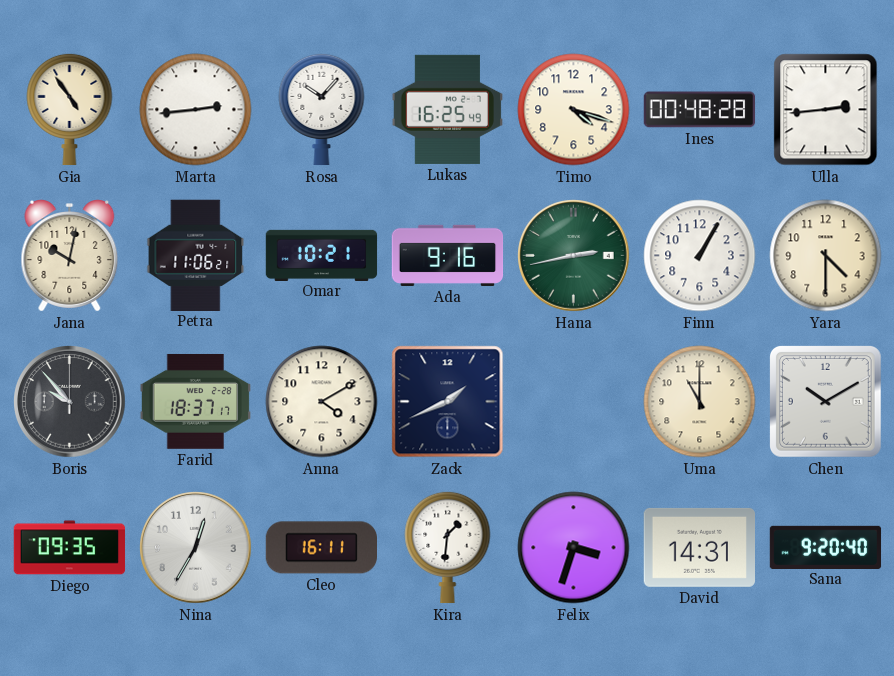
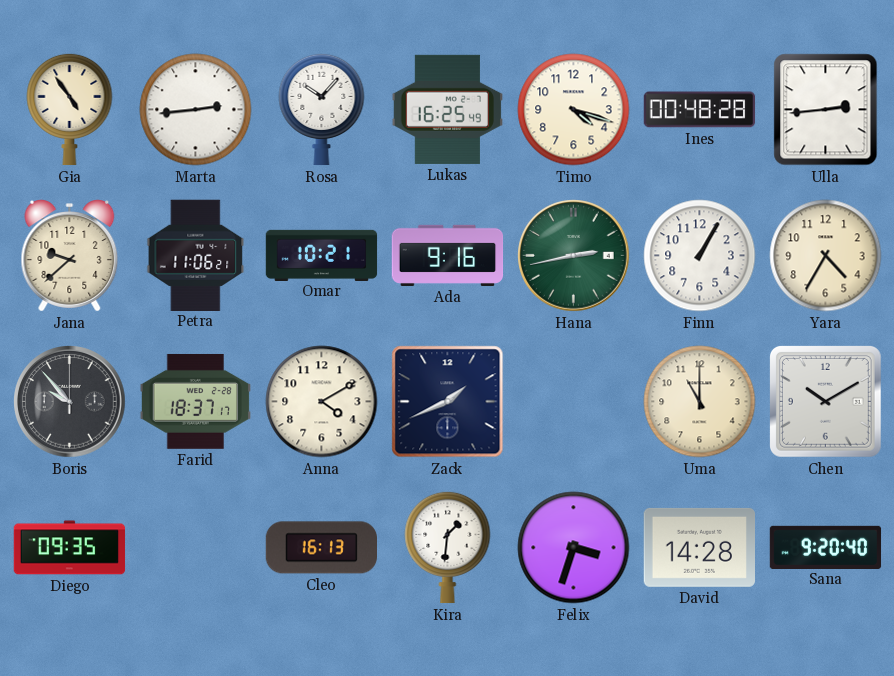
Jana: 10:02 -> 9:38 (70, 256)
Yara: 4:30 -> 4:35 (826, 256)
Nina: 12:35 -> none (196, 548)
Cleo: 16:11 -> 16:13 (321, 548)
David: 14:31 -> 14:28 (699, 547)
